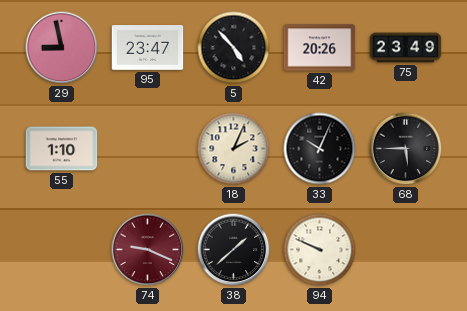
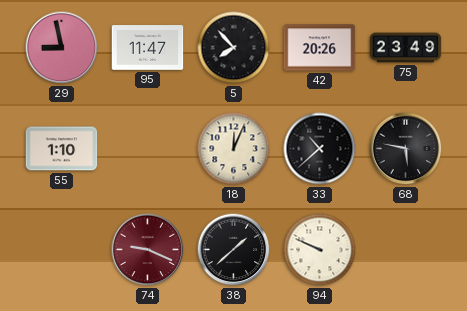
95: 23:47 -> 11:47 (148, 48)
5: 4:53 -> 7:53 (234, 48)
18: 2:04 -> 12:04 (234, 149)
33: 10:04 -> 10:38 (320, 149)
68: 5:45 -> 5:47 (406, 149)
